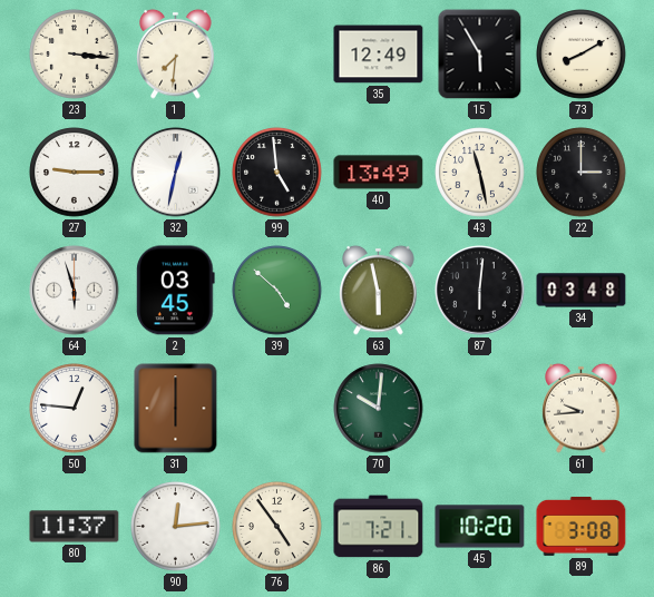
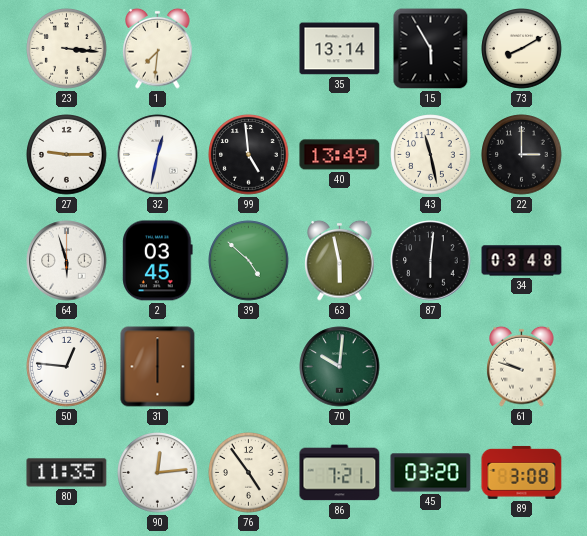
35: 12:49 -> 13:14 (340, 49)
61: 9:44 -> 9:48 (522, 366)
80: 11:37 -> 11:35 (67, 473)
45: 10:20 -> 03:20 (431, 473)
